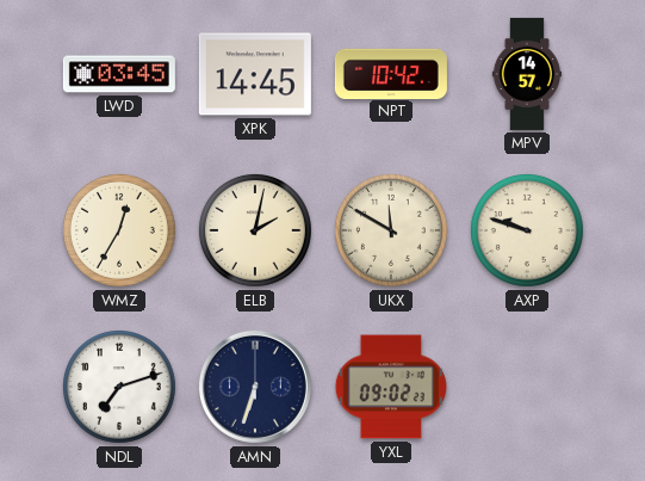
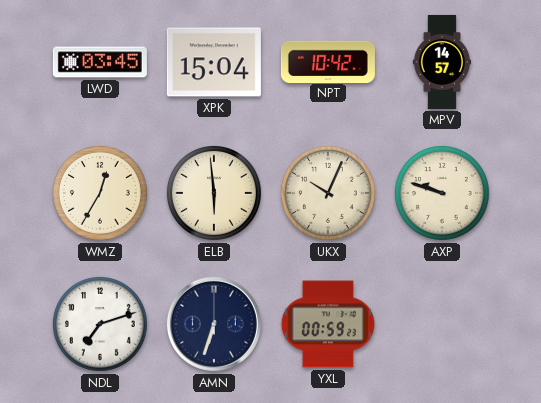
XPK: 14:45 -> 15:04 (214, 62)
ELB: 2:02 -> 5:59 (214, 193)
UKX: 11:50 -> 10:04 (328, 193)
YXL: 09:02 -> 00:59 (328, 324)
